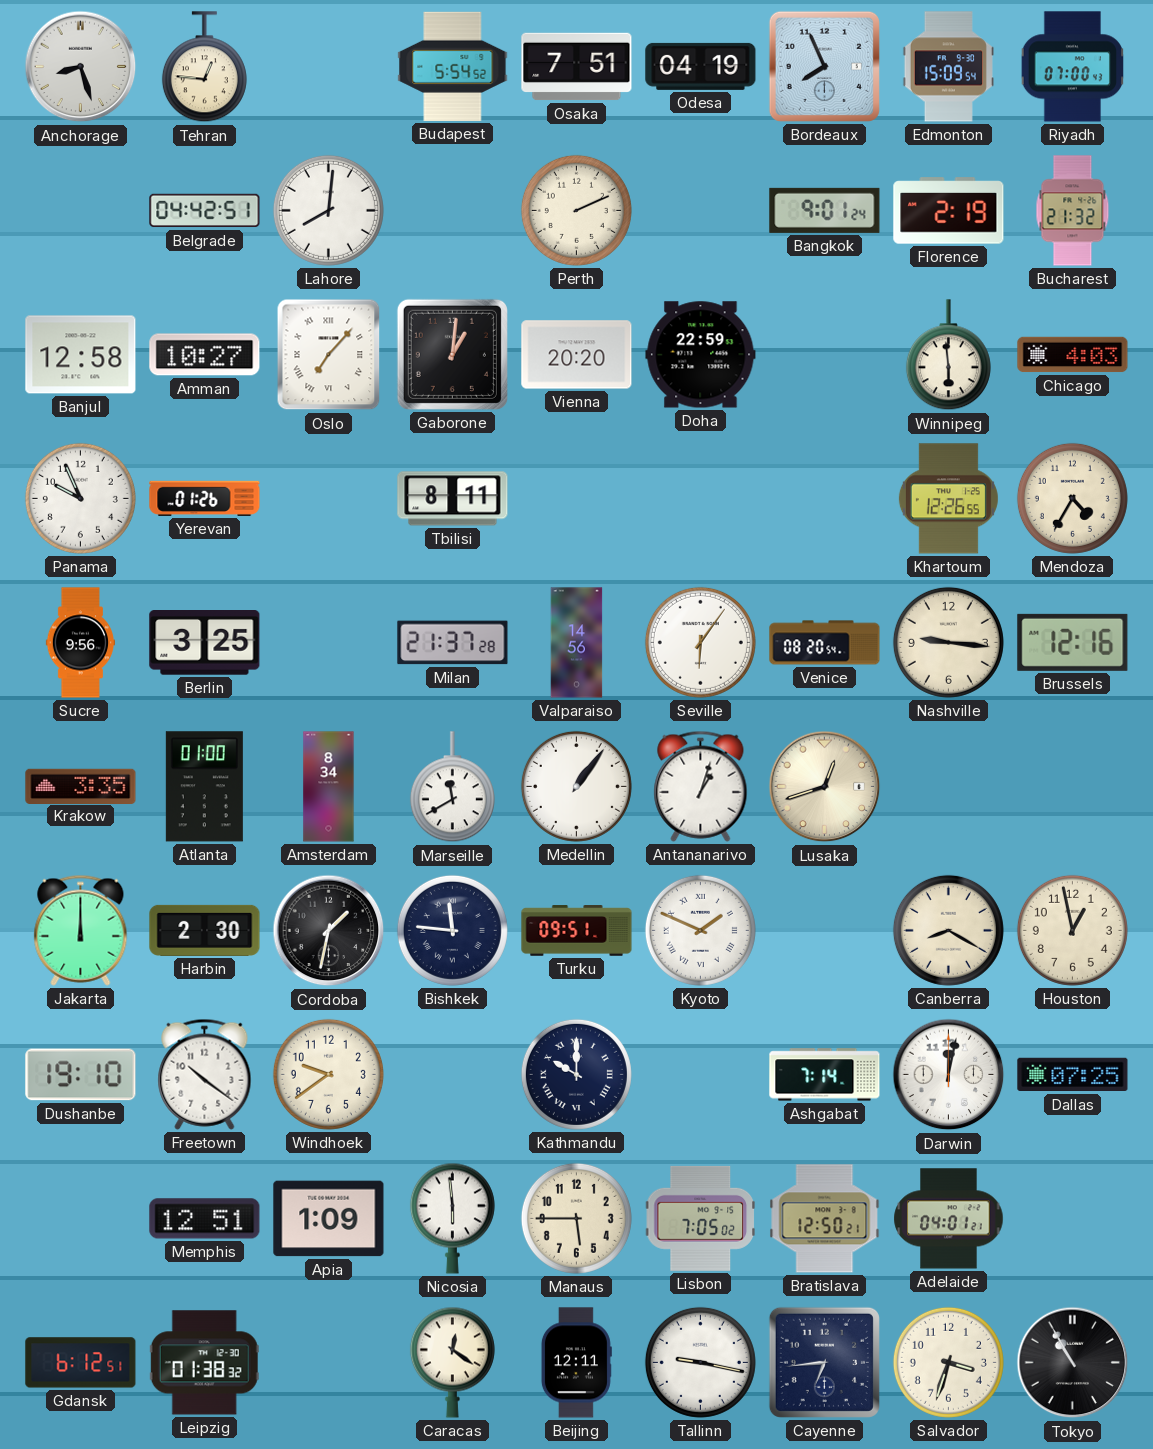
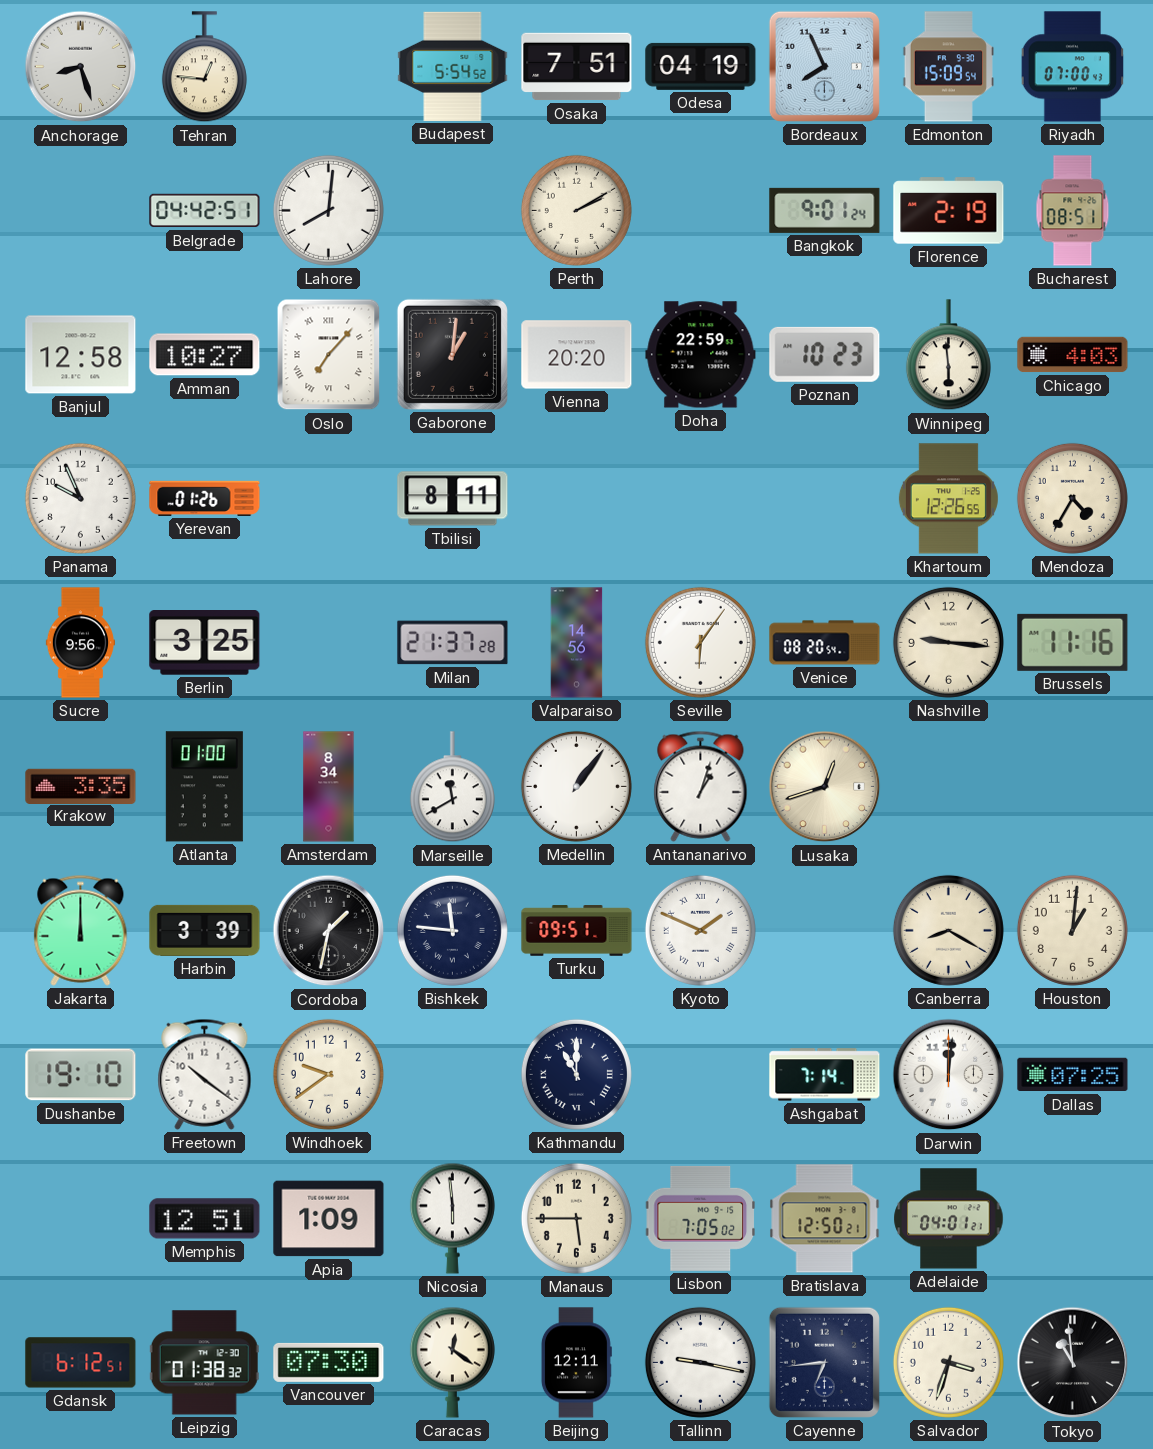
Perth: 2:11 -> 2:10 (576, 210)
Bucharest: 21:32 -> 08:51 (1073, 211)
Poznan: none -> 10:23 (825, 354)
Brussels: 12:16 -> 11:16 (1073, 642)
Harbin: 2:30 -> 3:39 (205, 930)
Houston: 12:58 -> 1:01 (1072, 930)
Kathmandu: 10:00 -> 11:00 (576, 1074)
Darwin: 12:02 -> 12:01 (949, 1075)
Vancouver: none -> 07:30 (329, 1362)
Tokyo: 10:55 -> 10:59 (1073, 1363)
